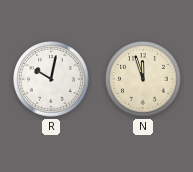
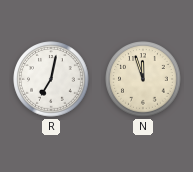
R: 10:02 -> 7:02 (51, 79)
